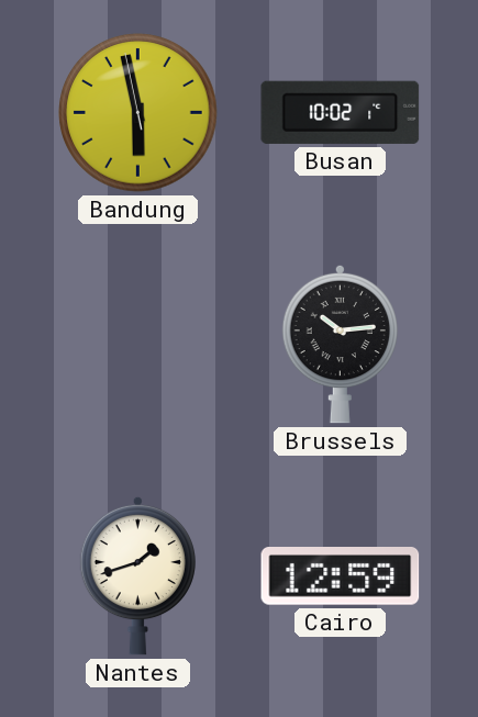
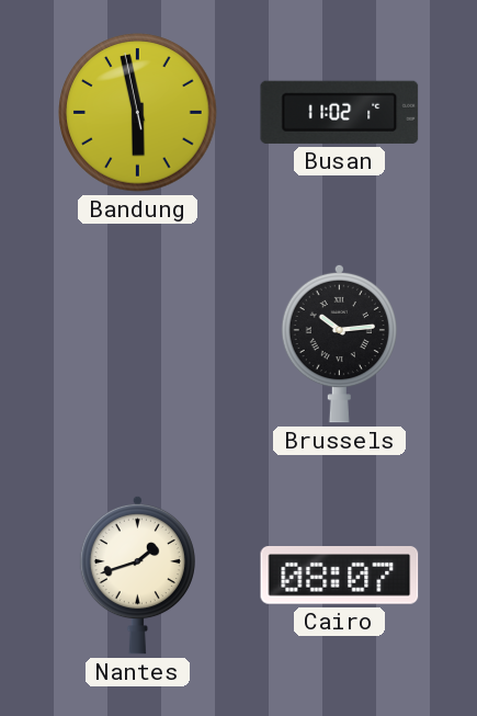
Busan: 10:02 -> 11:02 (340, 112)
Cairo: 12:59 -> 08:07 (340, 576)
